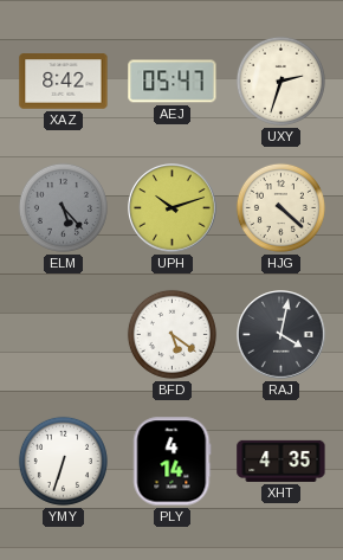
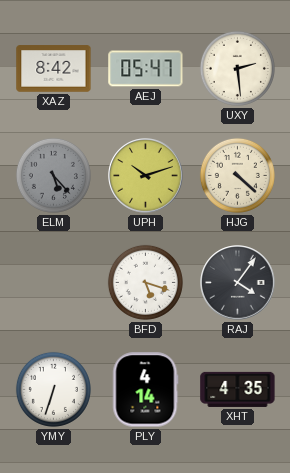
UXY: 2:33 -> 2:29 (237, 68)
BFD: 5:21 -> 5:18 (145, 282)
RAJ: 4:02 -> 4:06 (238, 283)
